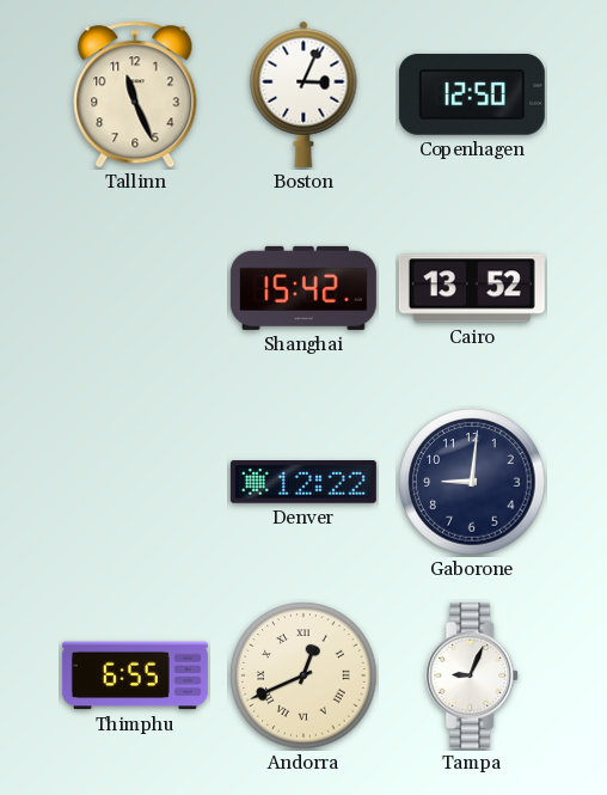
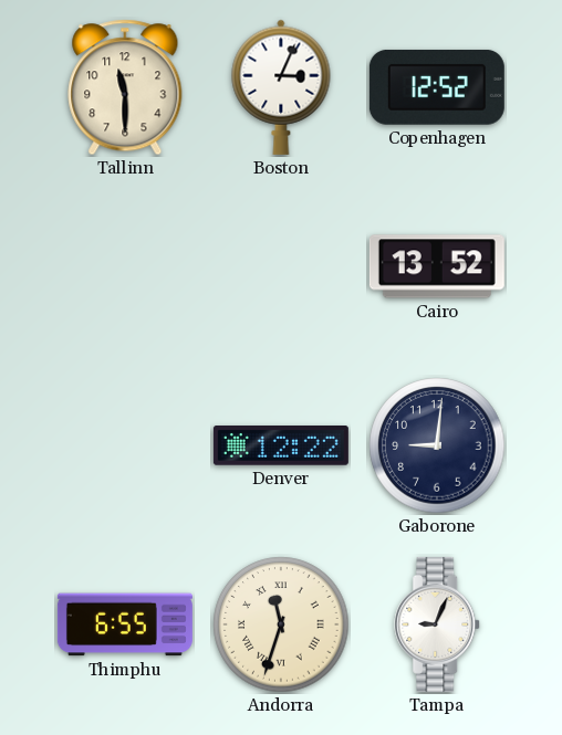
Tallinn: 11:26 -> 11:30 (125, 87)
Copenhagen: 12:50 -> 12:52 (437, 87)
Shanghai: 15:42 -> none (303, 288)
Andorra: 12:41 -> 11:33 (281, 624)
